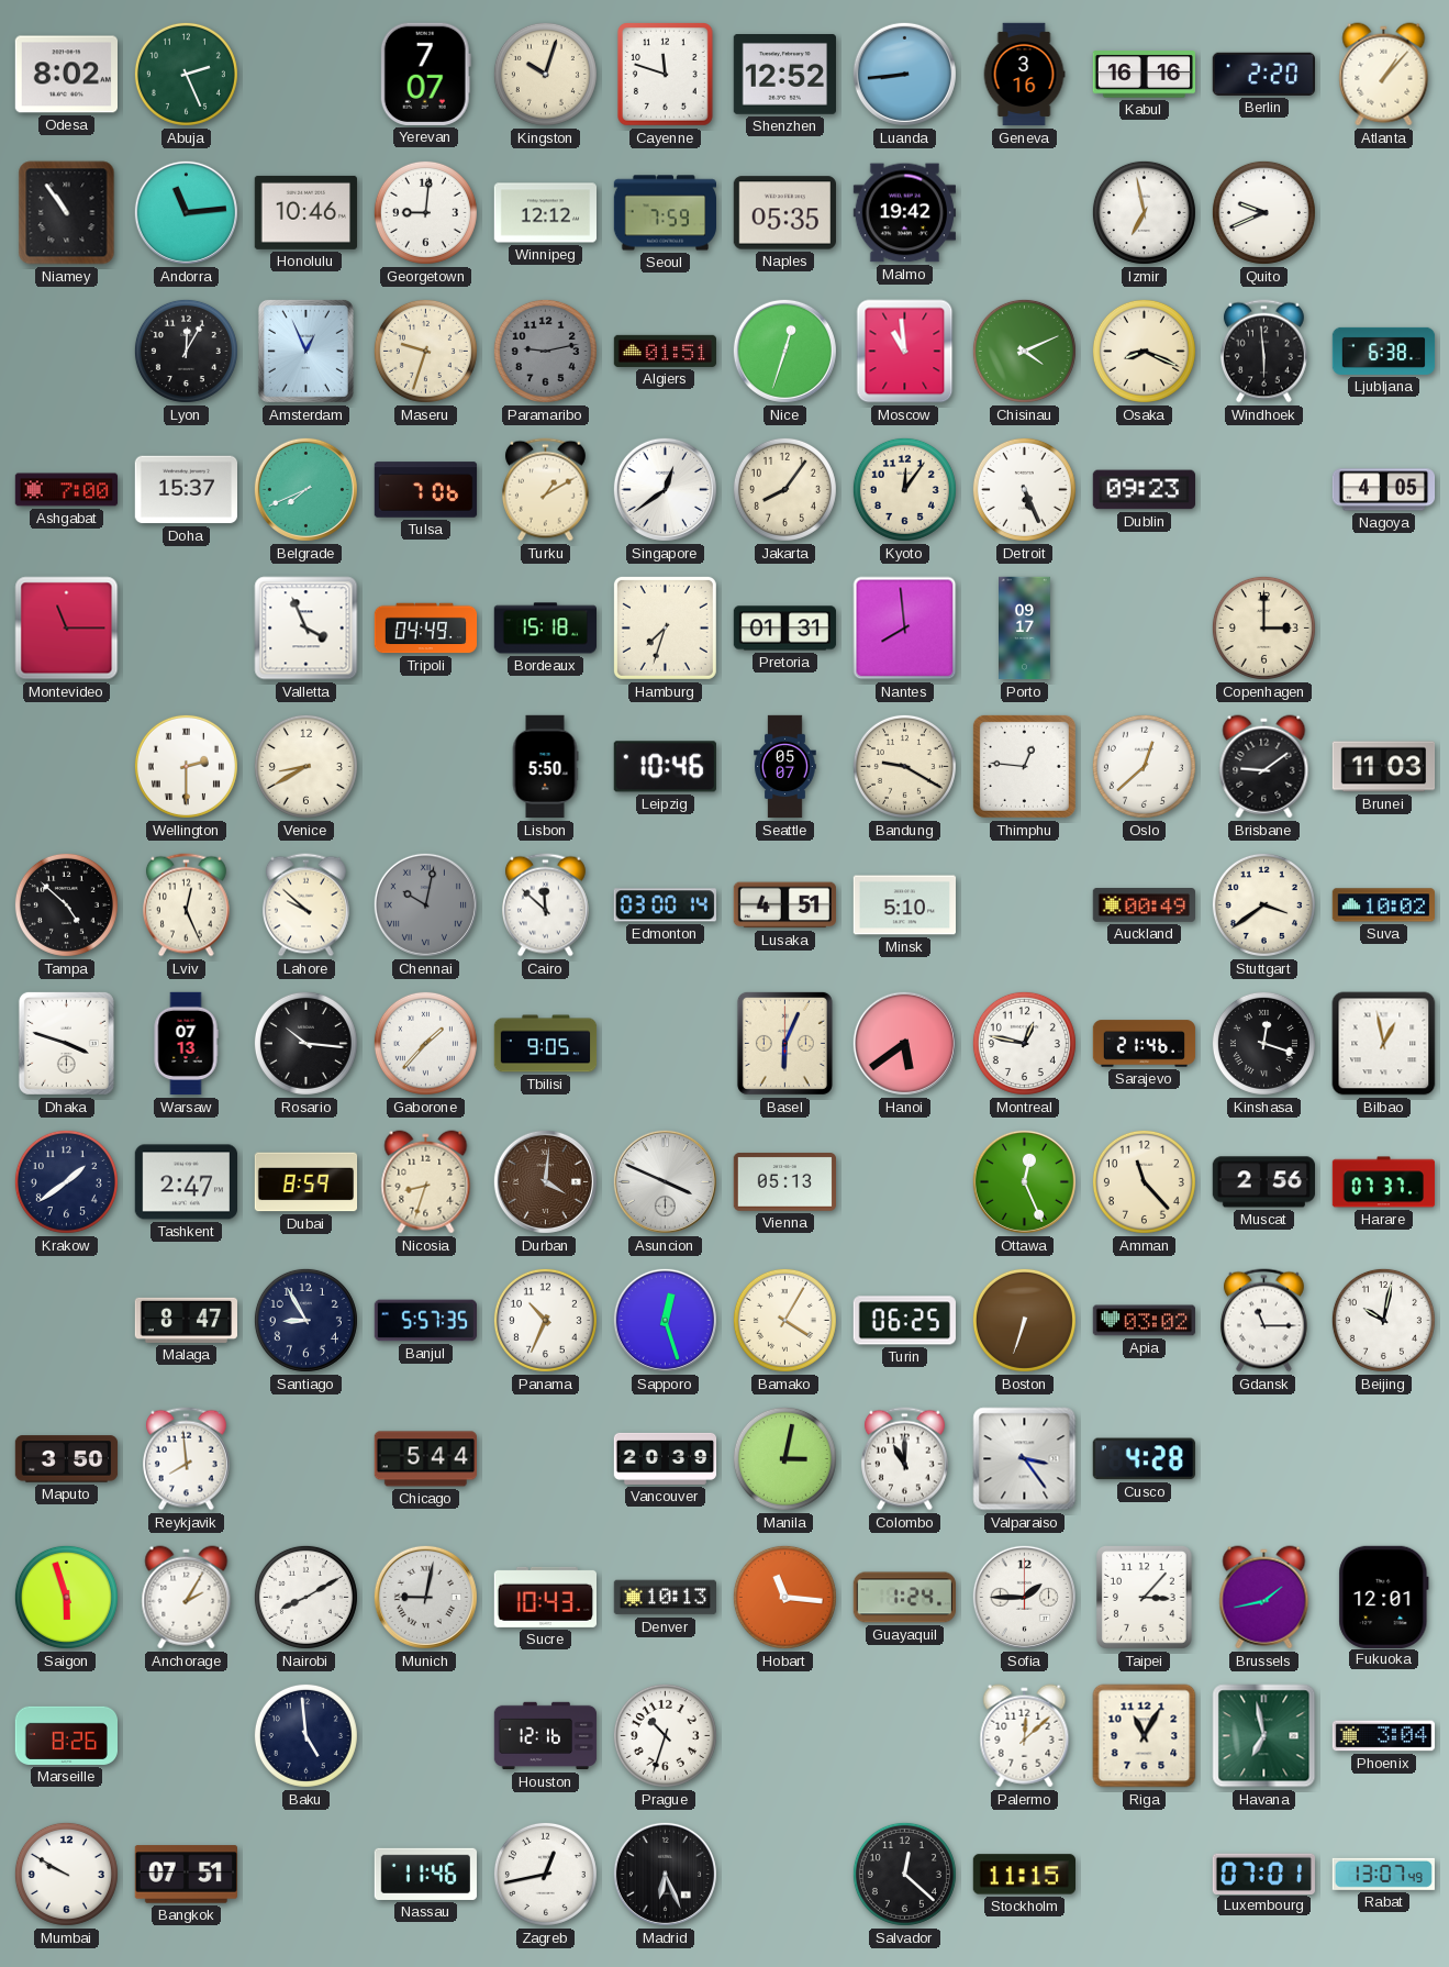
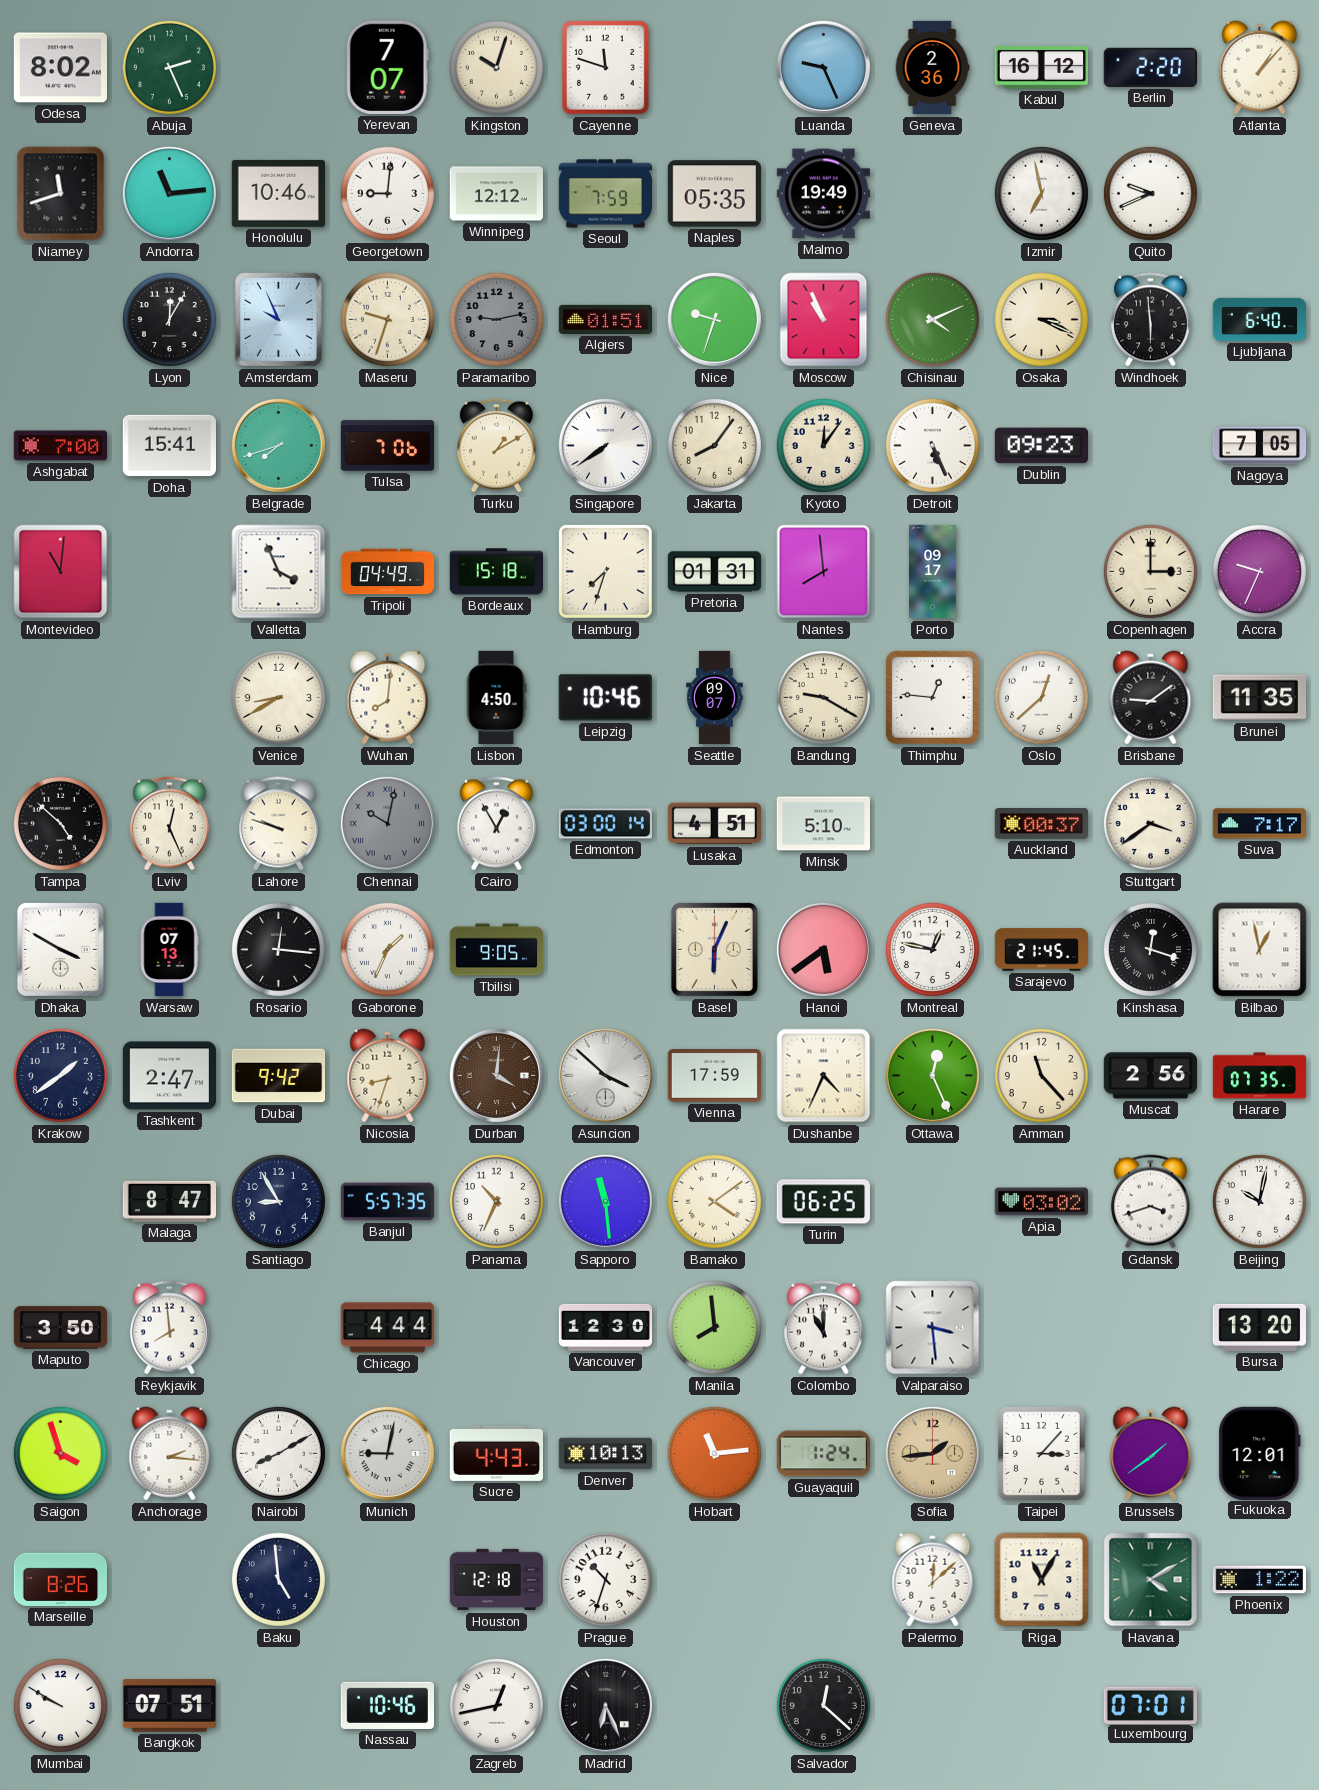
Shenzhen: 12:52 -> none (784, 75)
Luanda: 8:44 -> 9:26 (823, 67)
Geneva: 3:16 -> 2:36 (932, 68)
Kabul: 16:16 -> 16:12 (1041, 68)
Niamey: 10:54 -> 11:42 (61, 194)
Malmo: 19:42 -> 19:49 (823, 194)
Amsterdam: 12:56 -> 9:56 (278, 319)
Nice: 12:33 -> 9:33 (714, 319)
Moscow: 10:59 -> 10:56 (824, 320)
Osaka: 8:19 -> 3:19 (1041, 319)
Ljubljana: 6:38 -> 6:40 (1260, 319)
Doha: 15:37 -> 15:41 (169, 446)
Belgrade: 7:41 -> 7:42 (278, 445)
Singapore: 12:39 -> 7:39 (605, 445)
Nagoya: 4:05 -> 7:05 (1260, 446)
Montevideo: 11:15 -> 11:01 (61, 572)
Accra: none -> 9:34 (1259, 571)
Wellington: 2:30 -> none (186, 766)
Wuhan: none -> 8:01 (388, 698)
Lisbon: 5:50 -> 4:50 (496, 698)
Seattle: 05:07 -> 09:07 (715, 698)
Brunei: 11:03 -> 11:35 (1260, 698)
Lahore: 9:52 -> 9:48 (278, 824)
Cairo: 11:52 -> 12:55 (496, 824)
Auckland: 00:49 -> 00:37 (1041, 824)
Suva: 10:02 -> 7:17 (1259, 824)
Dhaka: 3:48 -> 3:50 (60, 949)
Rosario: 10:16 -> 12:16 (278, 949)
Gaborone: 1:37 -> 1:34 (387, 949)
Sarajevo: 21:46 -> 21:45 (1042, 950)
Dubai: 8:59 -> 9:42 (279, 1076)
Asuncion: 3:49 -> 3:52 (605, 1075)
Vienna: 05:13 -> 17:59 (714, 1076)
Dushanbe: none -> 4:34 (824, 1076)
Harare: 07:37 -> 07:35 (1260, 1076)
Sapporo: 12:27 -> 11:29 (605, 1201)
Bamako: 4:05 -> 4:09 (714, 1201)
Boston: 6:33 -> none (1024, 1320)
Gdansk: 11:15 -> 3:42 (1150, 1202)
Chicago: 5:44 -> 4:44 (387, 1328)
Vancouver: 20:39 -> 12:30 (606, 1327)
Manila: 3:02 -> 7:59 (714, 1327)
Valparaiso: 3:24 -> 3:29 (933, 1328)
Cusco: 4:28 -> none (1144, 1459)
Bursa: none -> 13:20 (1260, 1327)
Saigon: 5:57 -> 3:57 (60, 1453)
Anchorage: 2:05 -> 2:16 (170, 1454)
Sucre: 10:43 -> 4:43 (496, 1453)
Hobart: 11:16 -> 11:14 (714, 1453)
Sofia: 1:45 -> 1:44 (932, 1453)
Sofia dial: white -> champagne (932, 1453)
Brussels: 1:43 -> 1:39 (1151, 1454)
Houston: 12:16 -> 12:18 (497, 1580)
Havana: 6:58 -> 4:10 (1151, 1580)
Phoenix: 3:04 -> 1:22 (1259, 1580)
Nassau: 11:46 -> 10:46 (387, 1705)
Stockholm: 11:15 -> none (1024, 1875)
Rabat: 13:07 -> none (1383, 1874)
